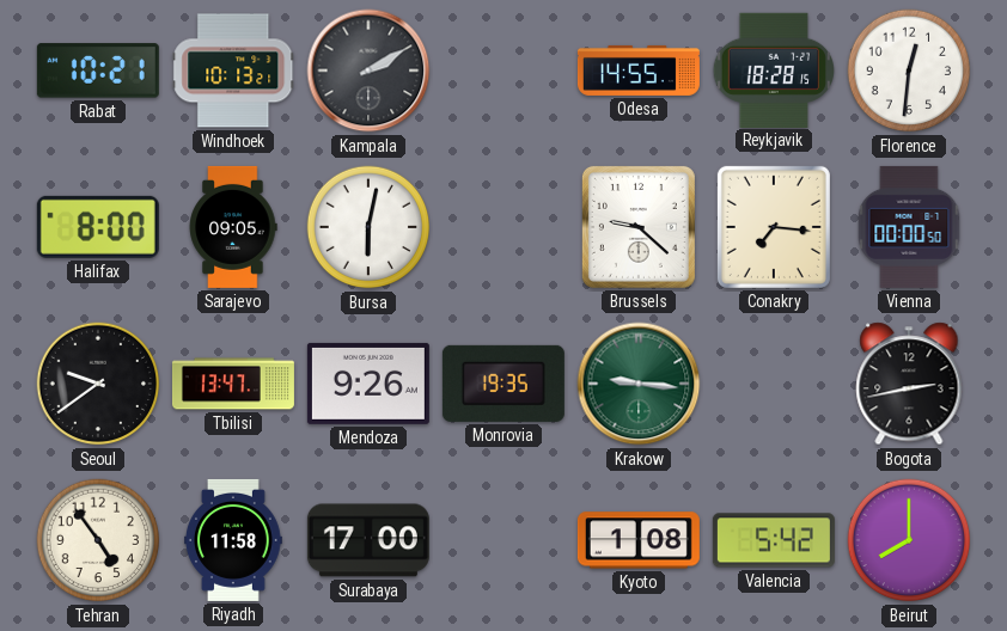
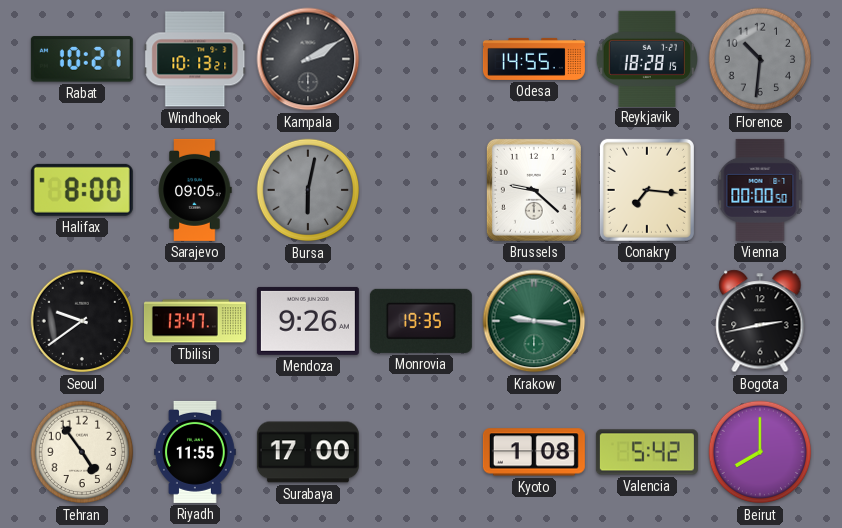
Florence: 12:31 -> 10:31 (760, 59)
Florence dial: white -> grey (760, 59)
Bursa dial: white -> grey (308, 190)
Riyadh: 11:58 -> 11:55 (196, 452)
